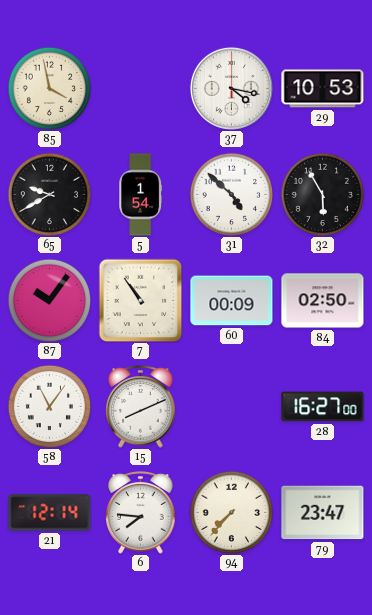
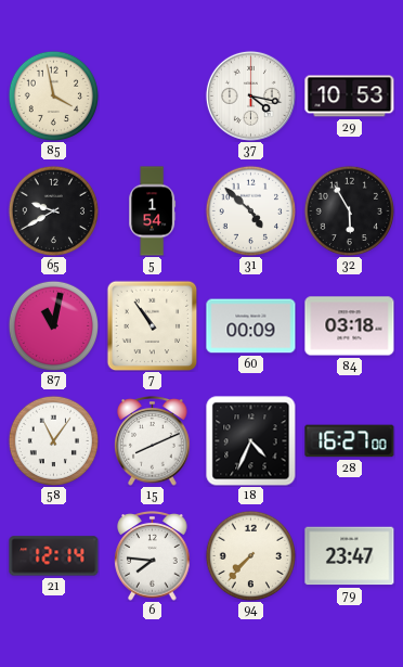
87: 10:06 -> 11:02 (53, 325)
84: 02:50 -> 03:18 (350, 326)
18: none -> 4:34 (251, 441)
